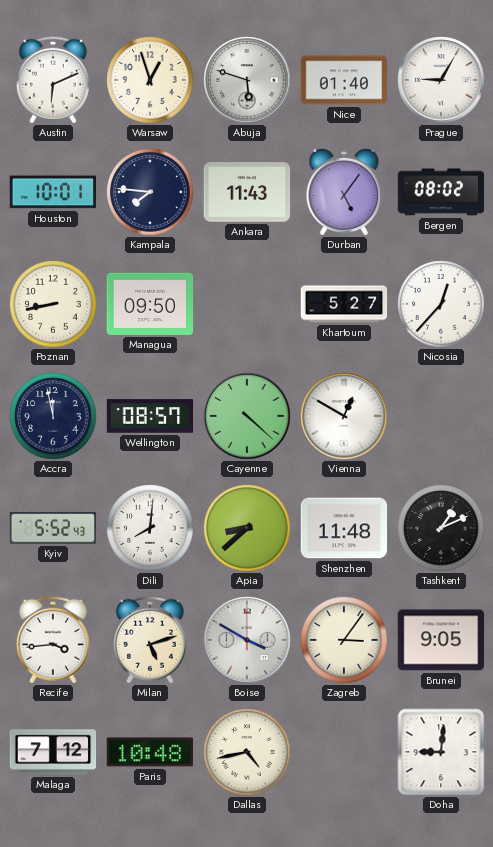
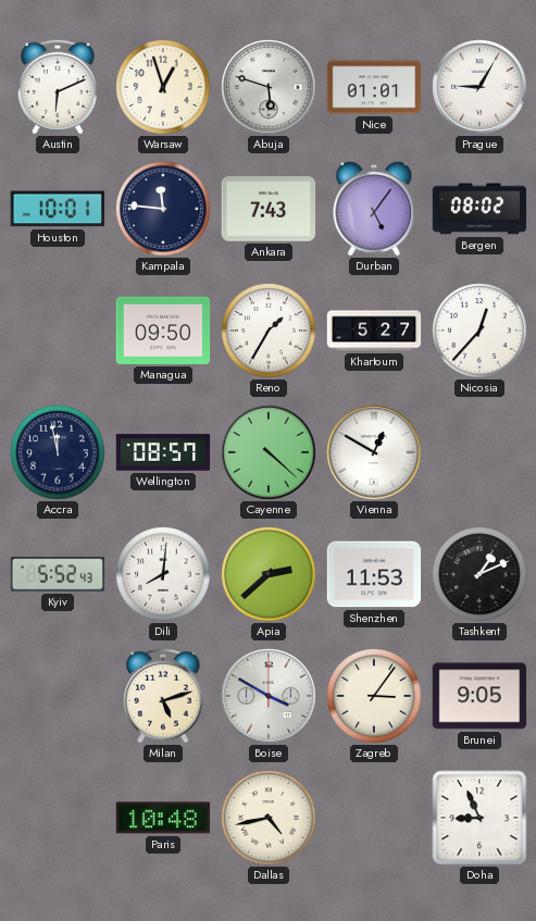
Nice: 01:40 -> 01:01 (374, 87)
Kampala: 7:46 -> 11:46 (163, 209)
Ankara: 11:43 -> 7:43 (269, 209)
Poznan: 8:43 -> none (53, 304)
Reno: none -> 1:35 (269, 331)
Apia: 8:38 -> 2:38 (269, 574)
Shenzhen: 11:48 -> 11:53 (374, 574)
Recife: 3:44 -> none (53, 640)
Malaga: 7:12 -> none (53, 752)
Doha: 9:01 -> 8:56 (479, 818)
